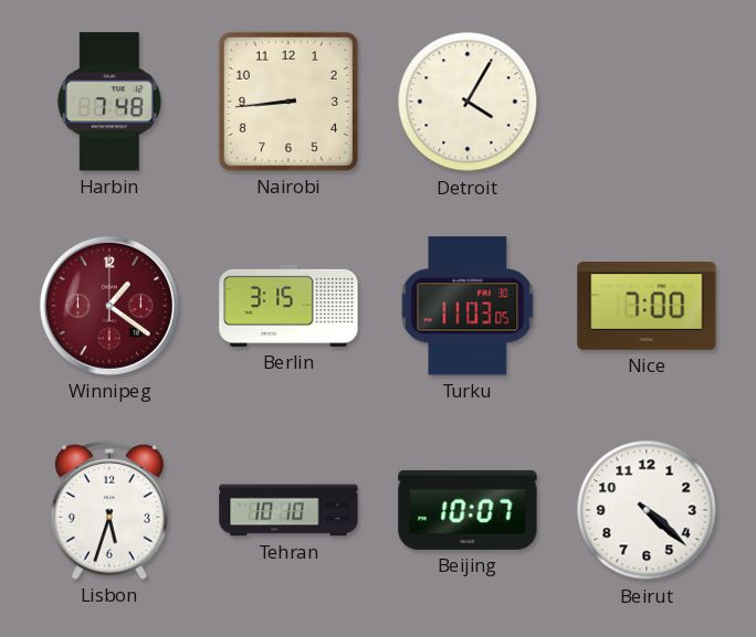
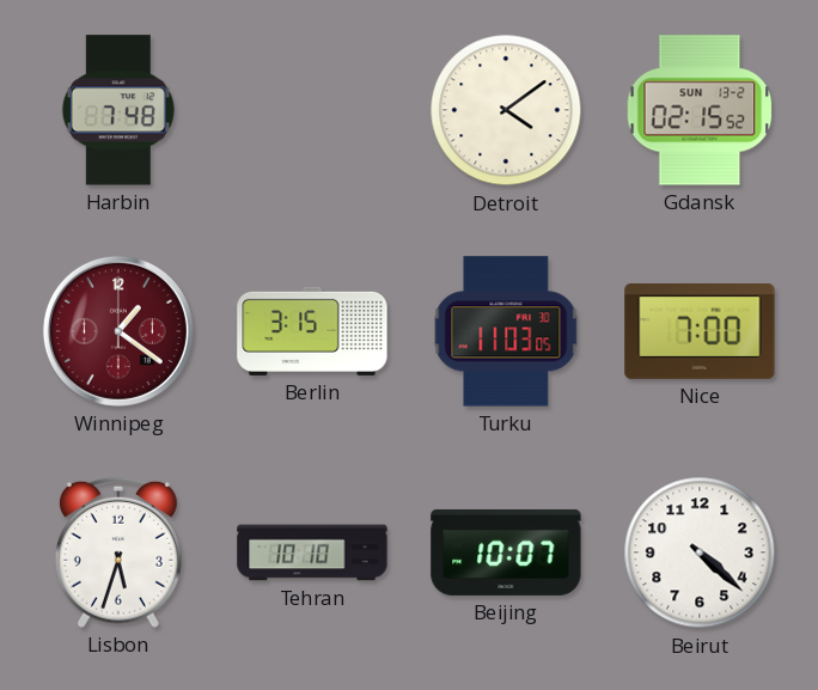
Nairobi: 8:44 -> none (288, 102)
Detroit: 4:05 -> 4:09 (506, 110)
Gdansk: none -> 02:15 (700, 110)
